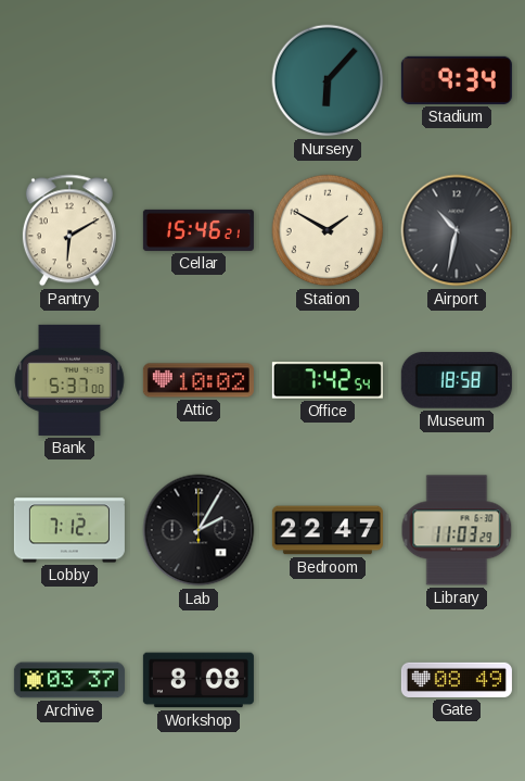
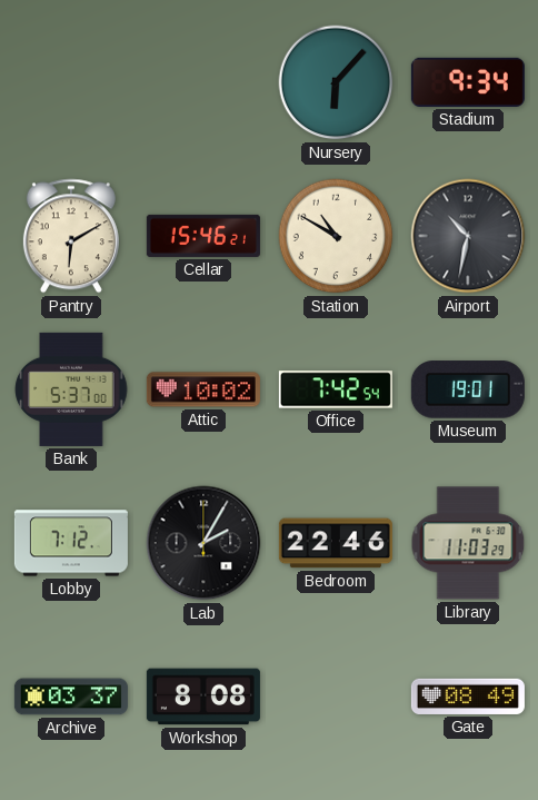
Station: 1:50 -> 10:50 (336, 236)
Museum: 18:58 -> 19:01 (468, 389)
Bedroom: 22:47 -> 22:46 (336, 543)
